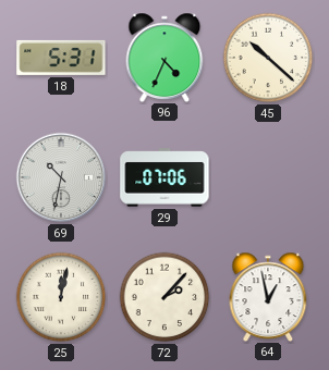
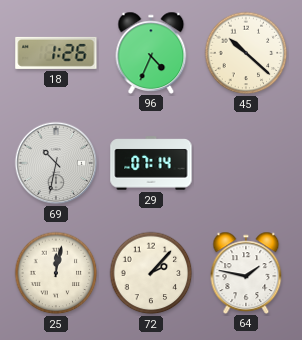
18: 5:31 -> 1:26 (56, 53)
29: 07:06 -> 07:14 (151, 163)
64: 12:58 -> 1:47 (246, 272)
